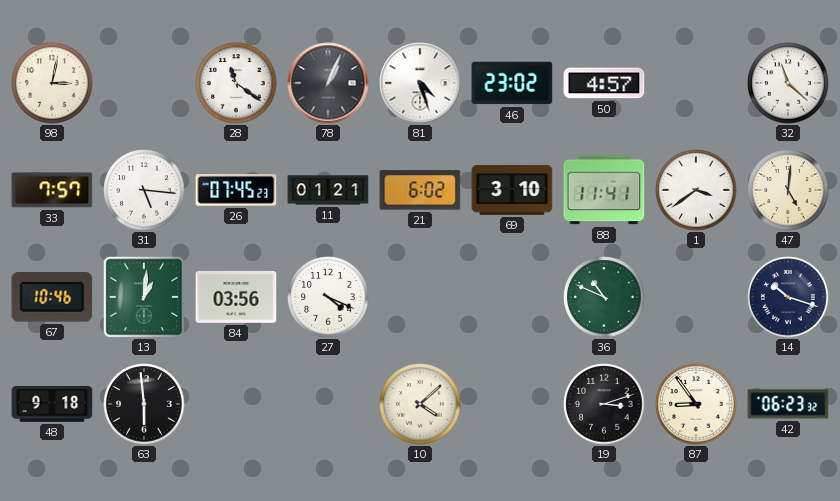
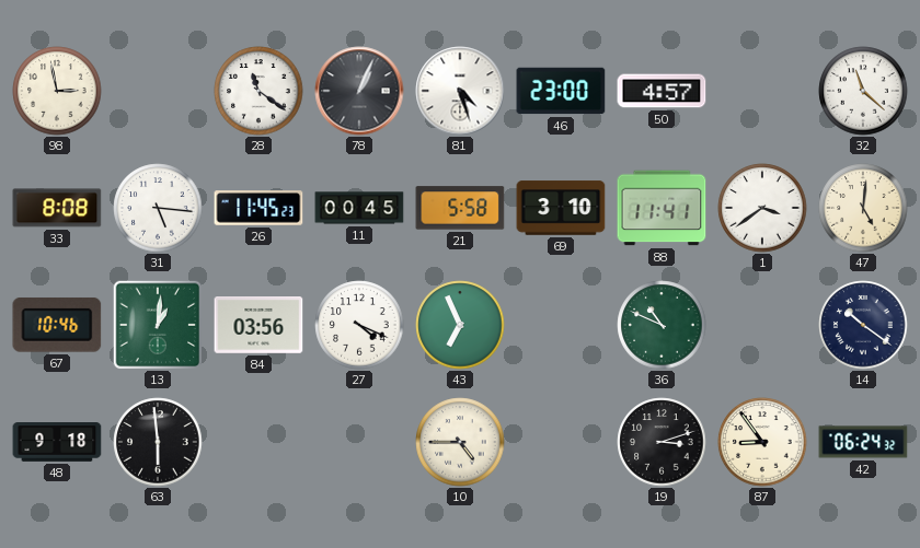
98: 3:02 -> 2:58 (57, 91)
46: 23:02 -> 23:00 (561, 91)
33: 7:57 -> 8:08 (57, 208)
26: 07:45 -> 11:45 (258, 208)
11: 01:21 -> 00:45 (359, 208)
21: 6:02 -> 5:58 (460, 208)
43: none -> 6:56 (460, 325)
14: 10:18 -> 10:21 (863, 325)
10: 4:08 -> 4:45 (460, 442)
42: 06:23 -> 06:24 (863, 442)
